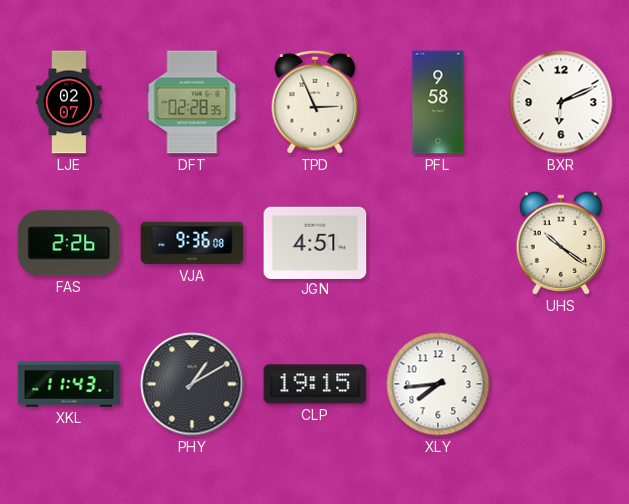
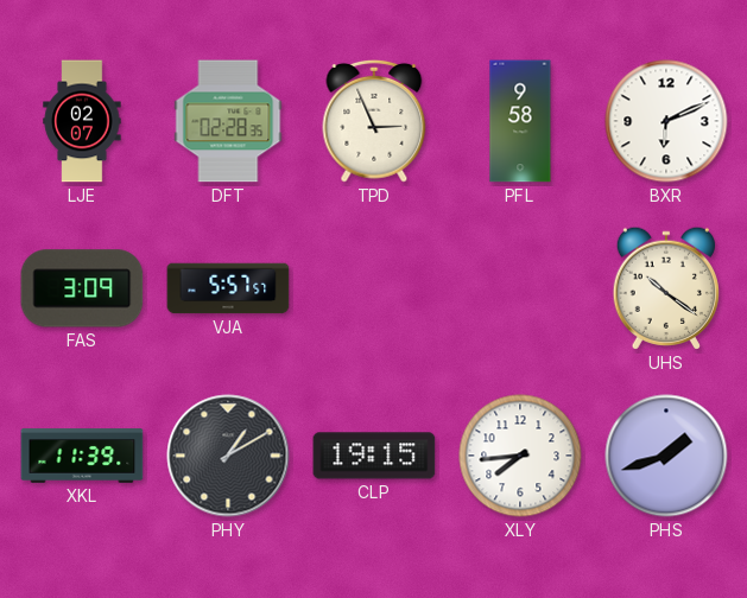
FAS: 2:26 -> 3:09 (82, 288)
VJA: 9:36 -> 5:57 (228, 288)
JGN: 4:51 -> none (315, 242)
XKL: 11:43 -> 11:39 (82, 456)
PHS: none -> 1:42 (666, 456)
